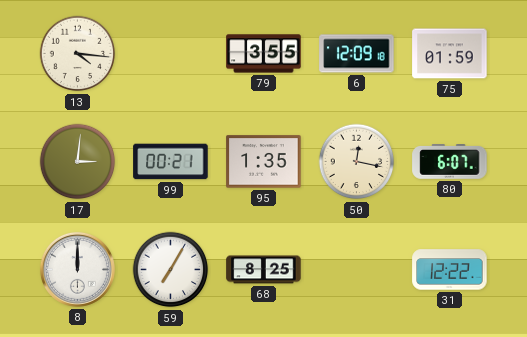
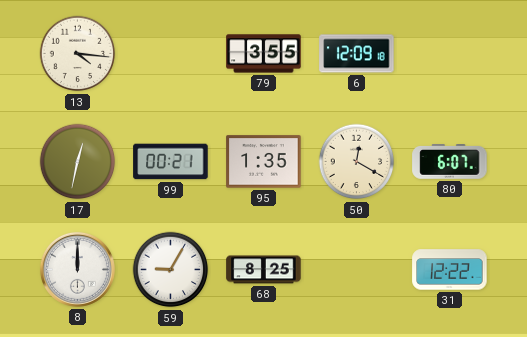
75: 01:59 -> none (450, 54)
17: 3:01 -> 12:32 (78, 162)
50: 12:17 -> 12:20 (357, 162)
59: 7:05 -> 9:05 (171, 270)
